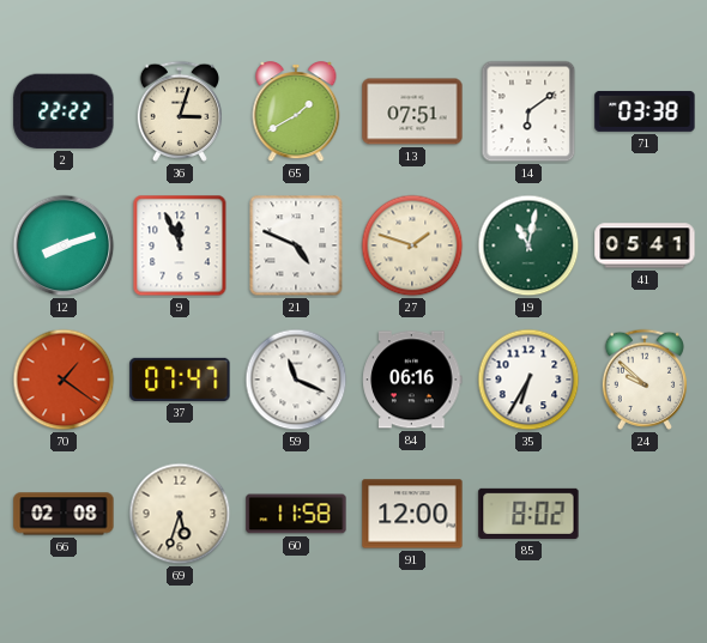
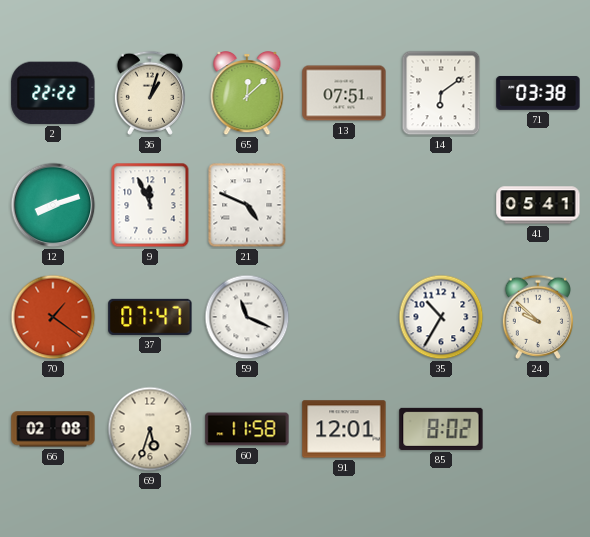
36: 3:03 -> 1:03 (150, 93)
65: 1:40 -> 12:08 (247, 94)
27: 1:48 -> none (412, 245)
19: 11:02 -> none (528, 245)
84: 06:16 -> none (412, 380)
35: 6:35 -> 10:35 (441, 317)
91: 12:00 -> 12:01 (344, 429)
